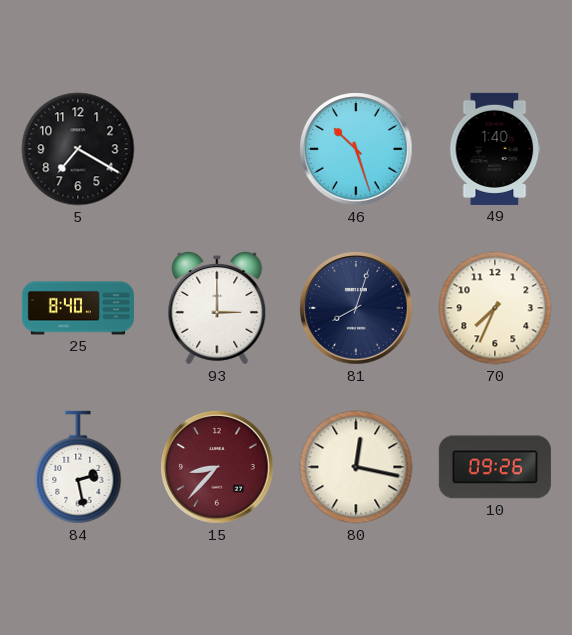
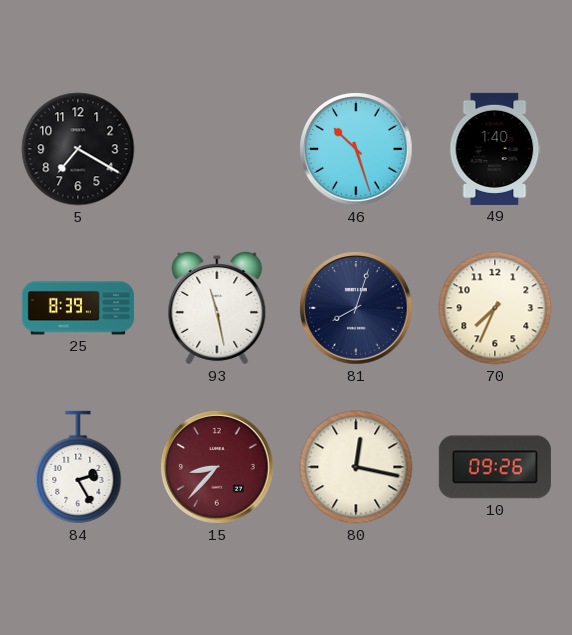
25: 8:40 -> 8:39 (78, 308)
93: 3:00 -> 11:28 (217, 308)
84: 2:28 -> 2:25 (78, 467)
